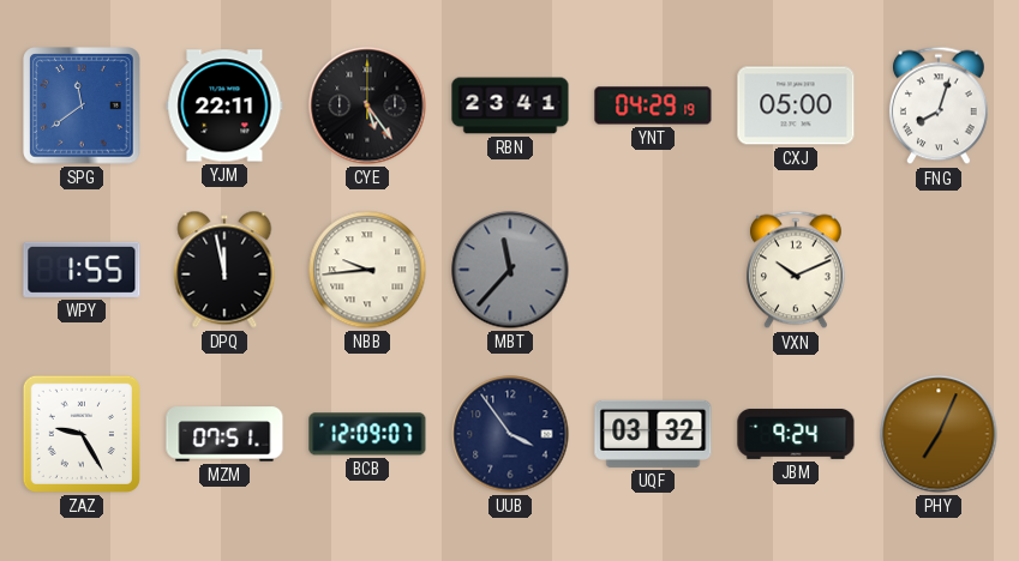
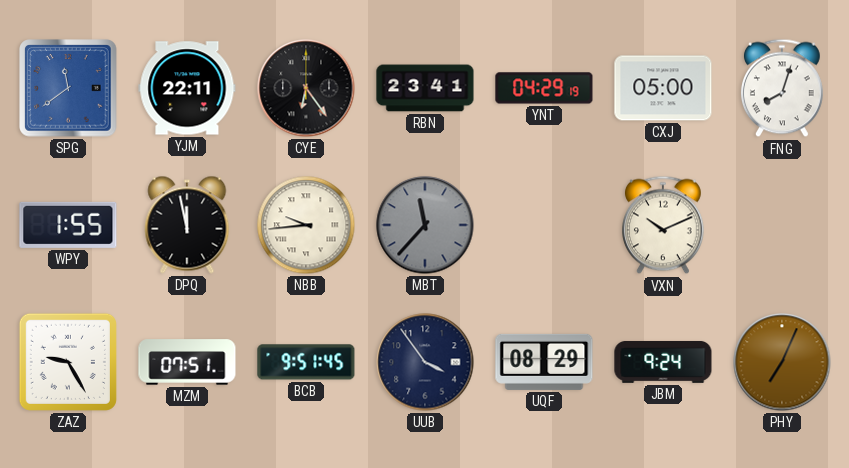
CYE: 5:24 -> 6:24 (306, 88)
BCB: 12:09 -> 9:51 (306, 362)
UQF: 03:32 -> 08:29 (544, 362)
